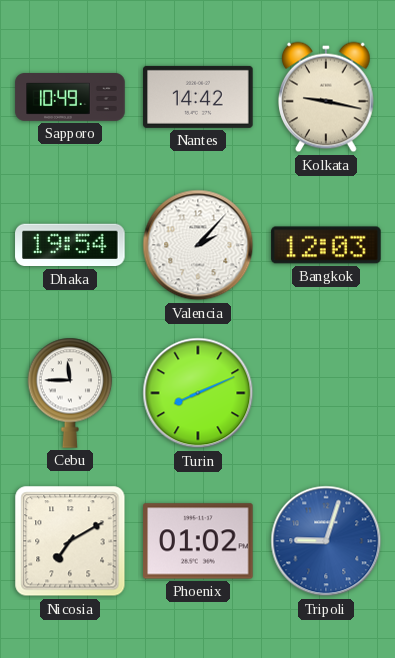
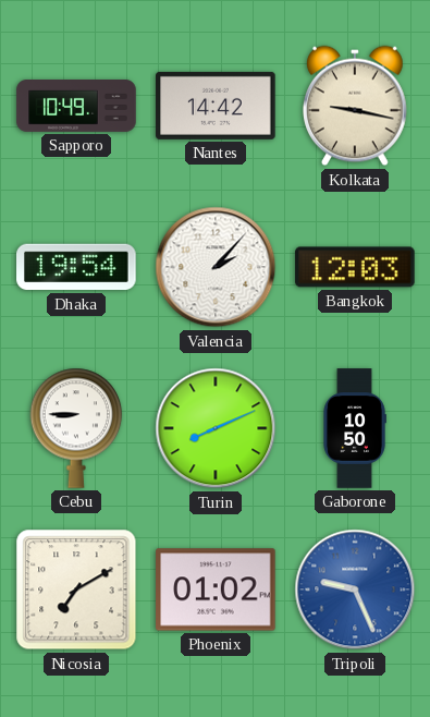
Cebu: 11:45 -> 8:45 (76, 428)
Gaborone: none -> 10:50 (355, 428)
Tripoli: 9:03 -> 9:26 (355, 590)
